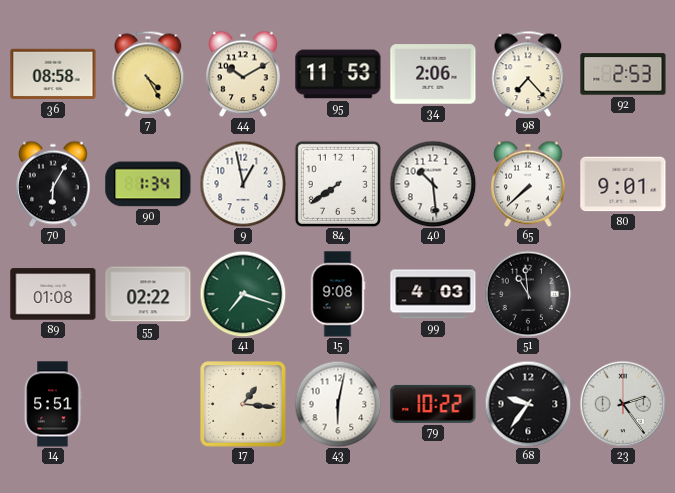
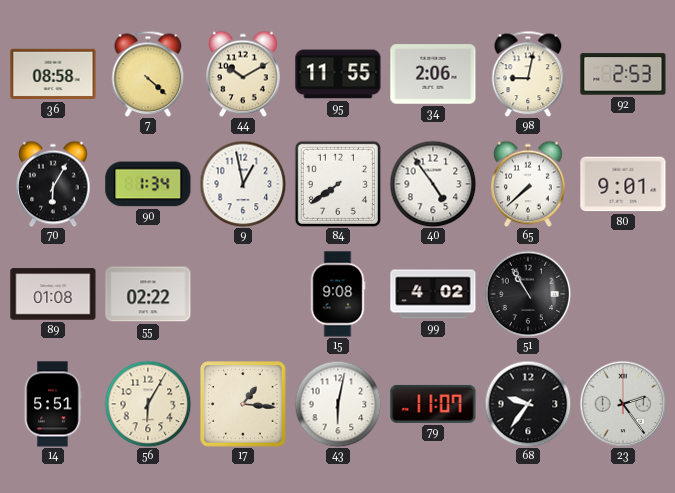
7: 4:25 -> 4:22 (148, 74)
95: 11:53 -> 11:55 (338, 74)
98: 7:23 -> 9:02 (528, 74)
40: 10:29 -> 4:54 (433, 184)
41: 7:18 -> none (243, 294)
99: 4:03 -> 4:02 (433, 294)
51: 10:59 -> 10:55 (528, 294)
56: none -> 6:05 (148, 404)
79: 10:22 -> 11:07 (433, 404)
